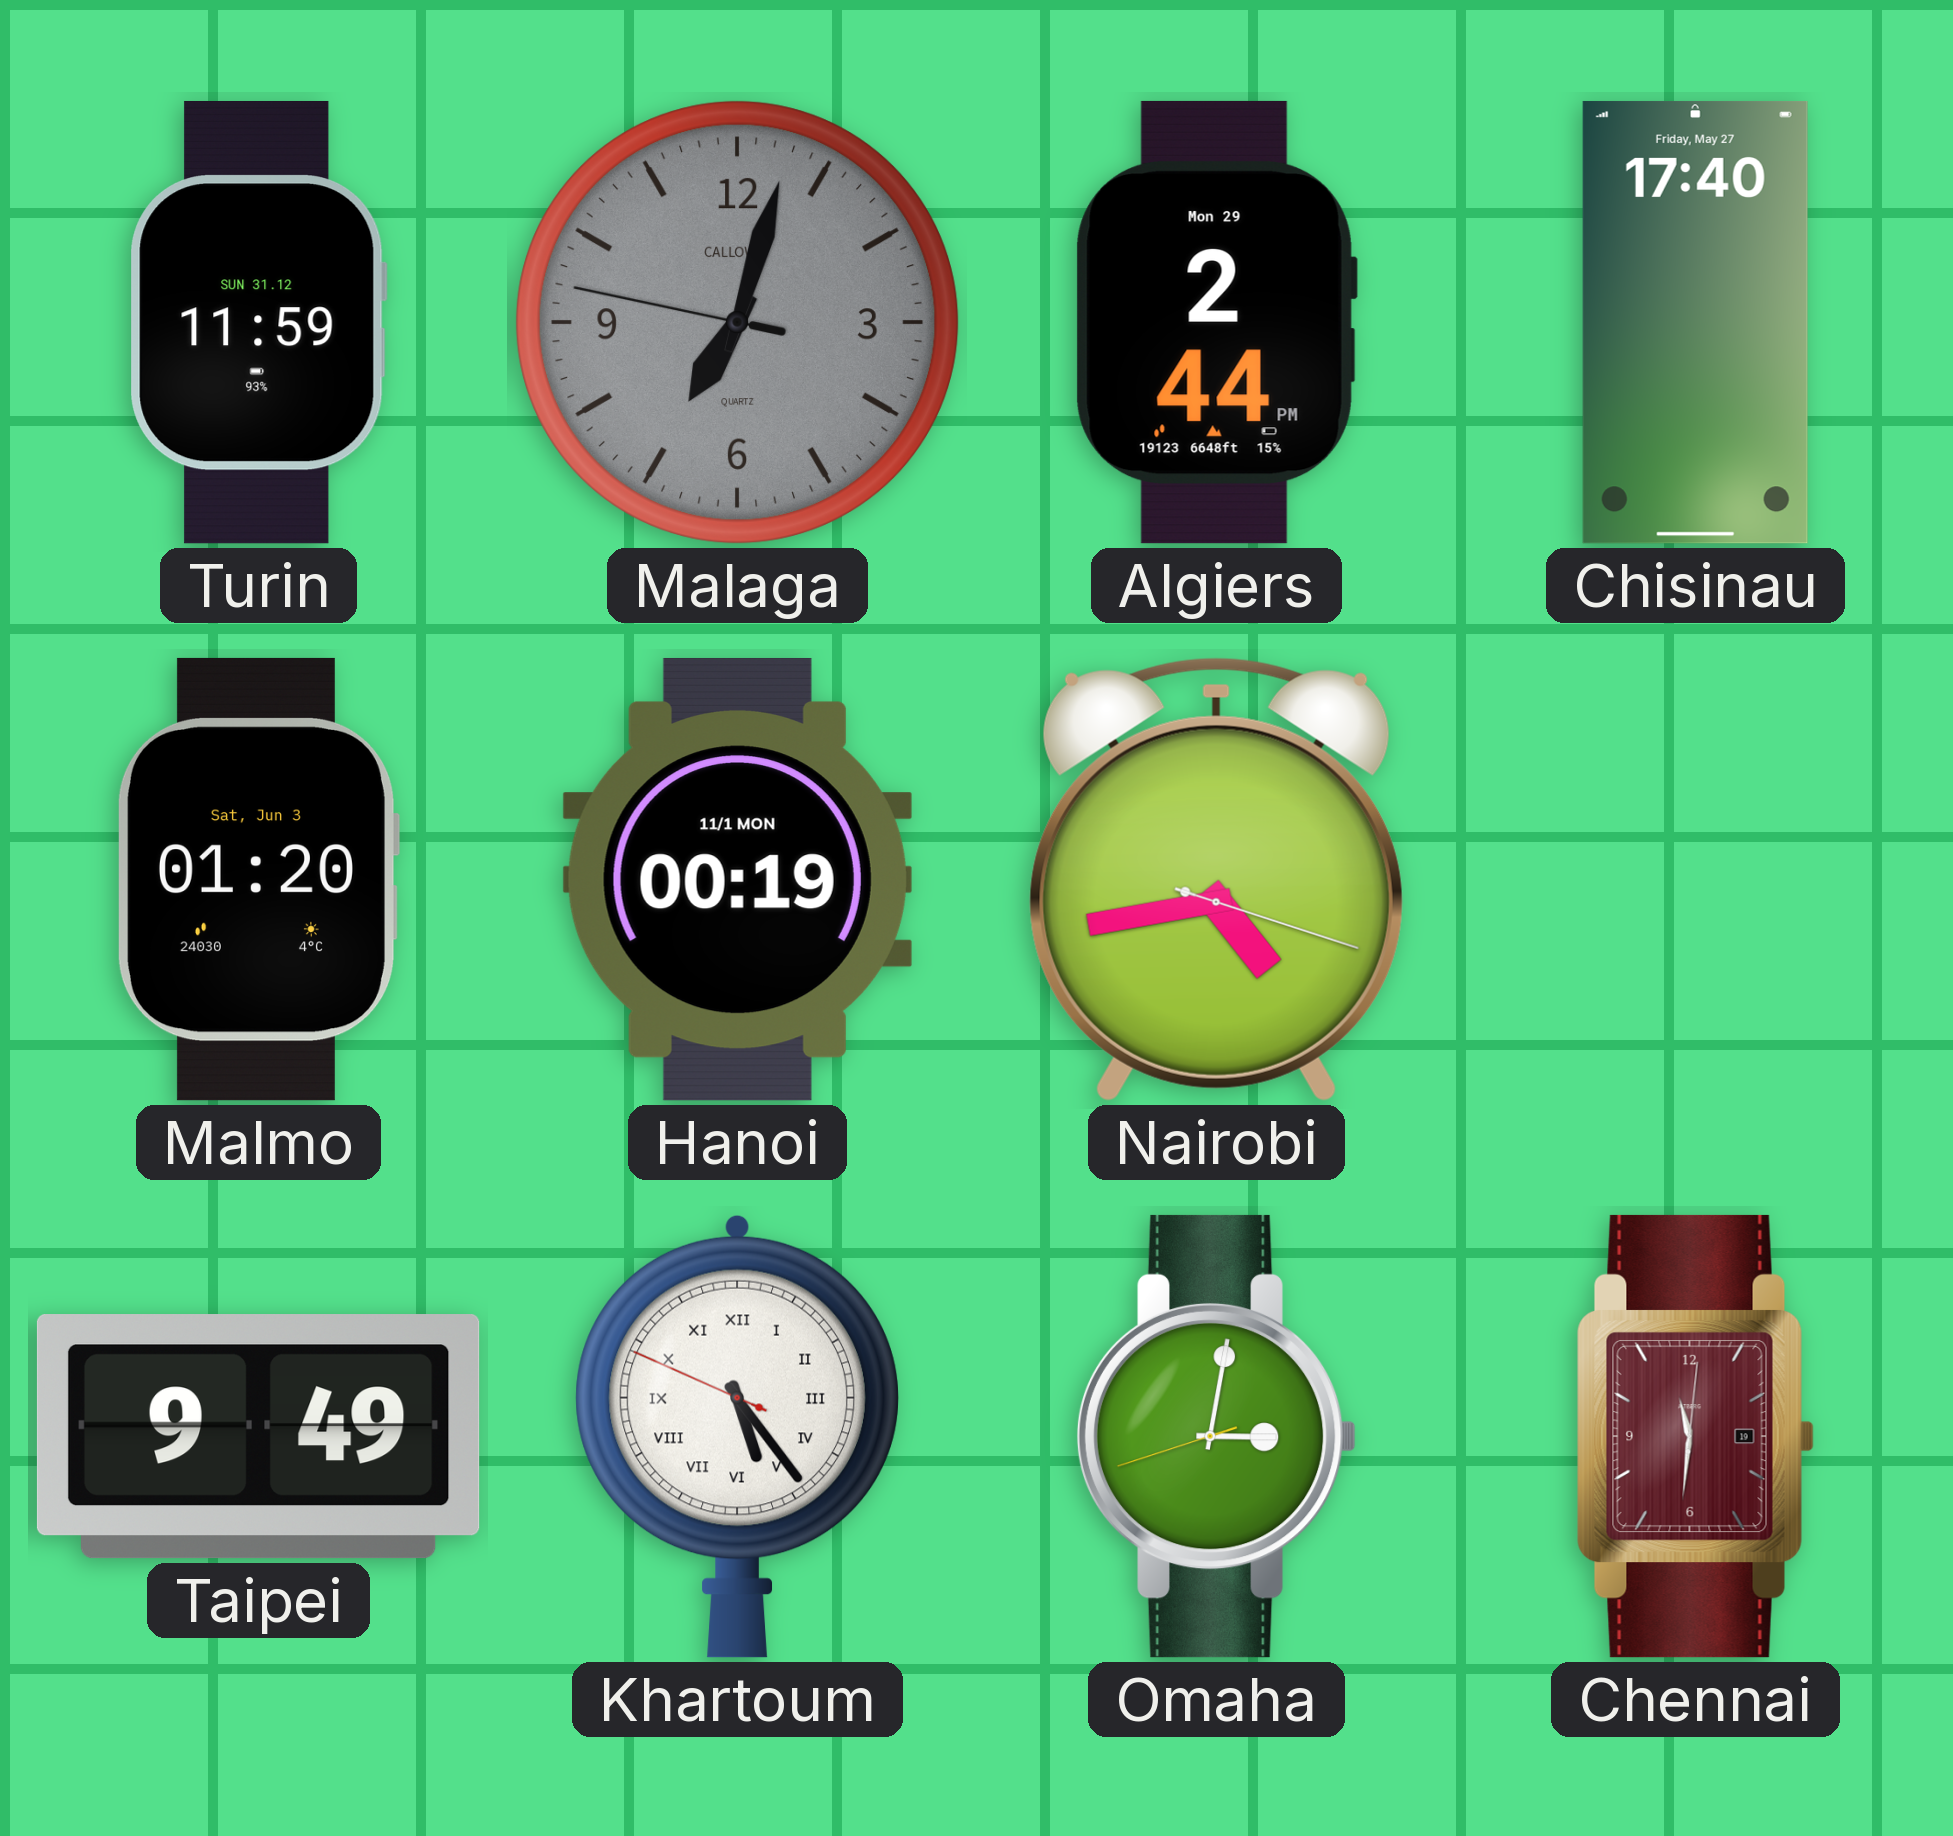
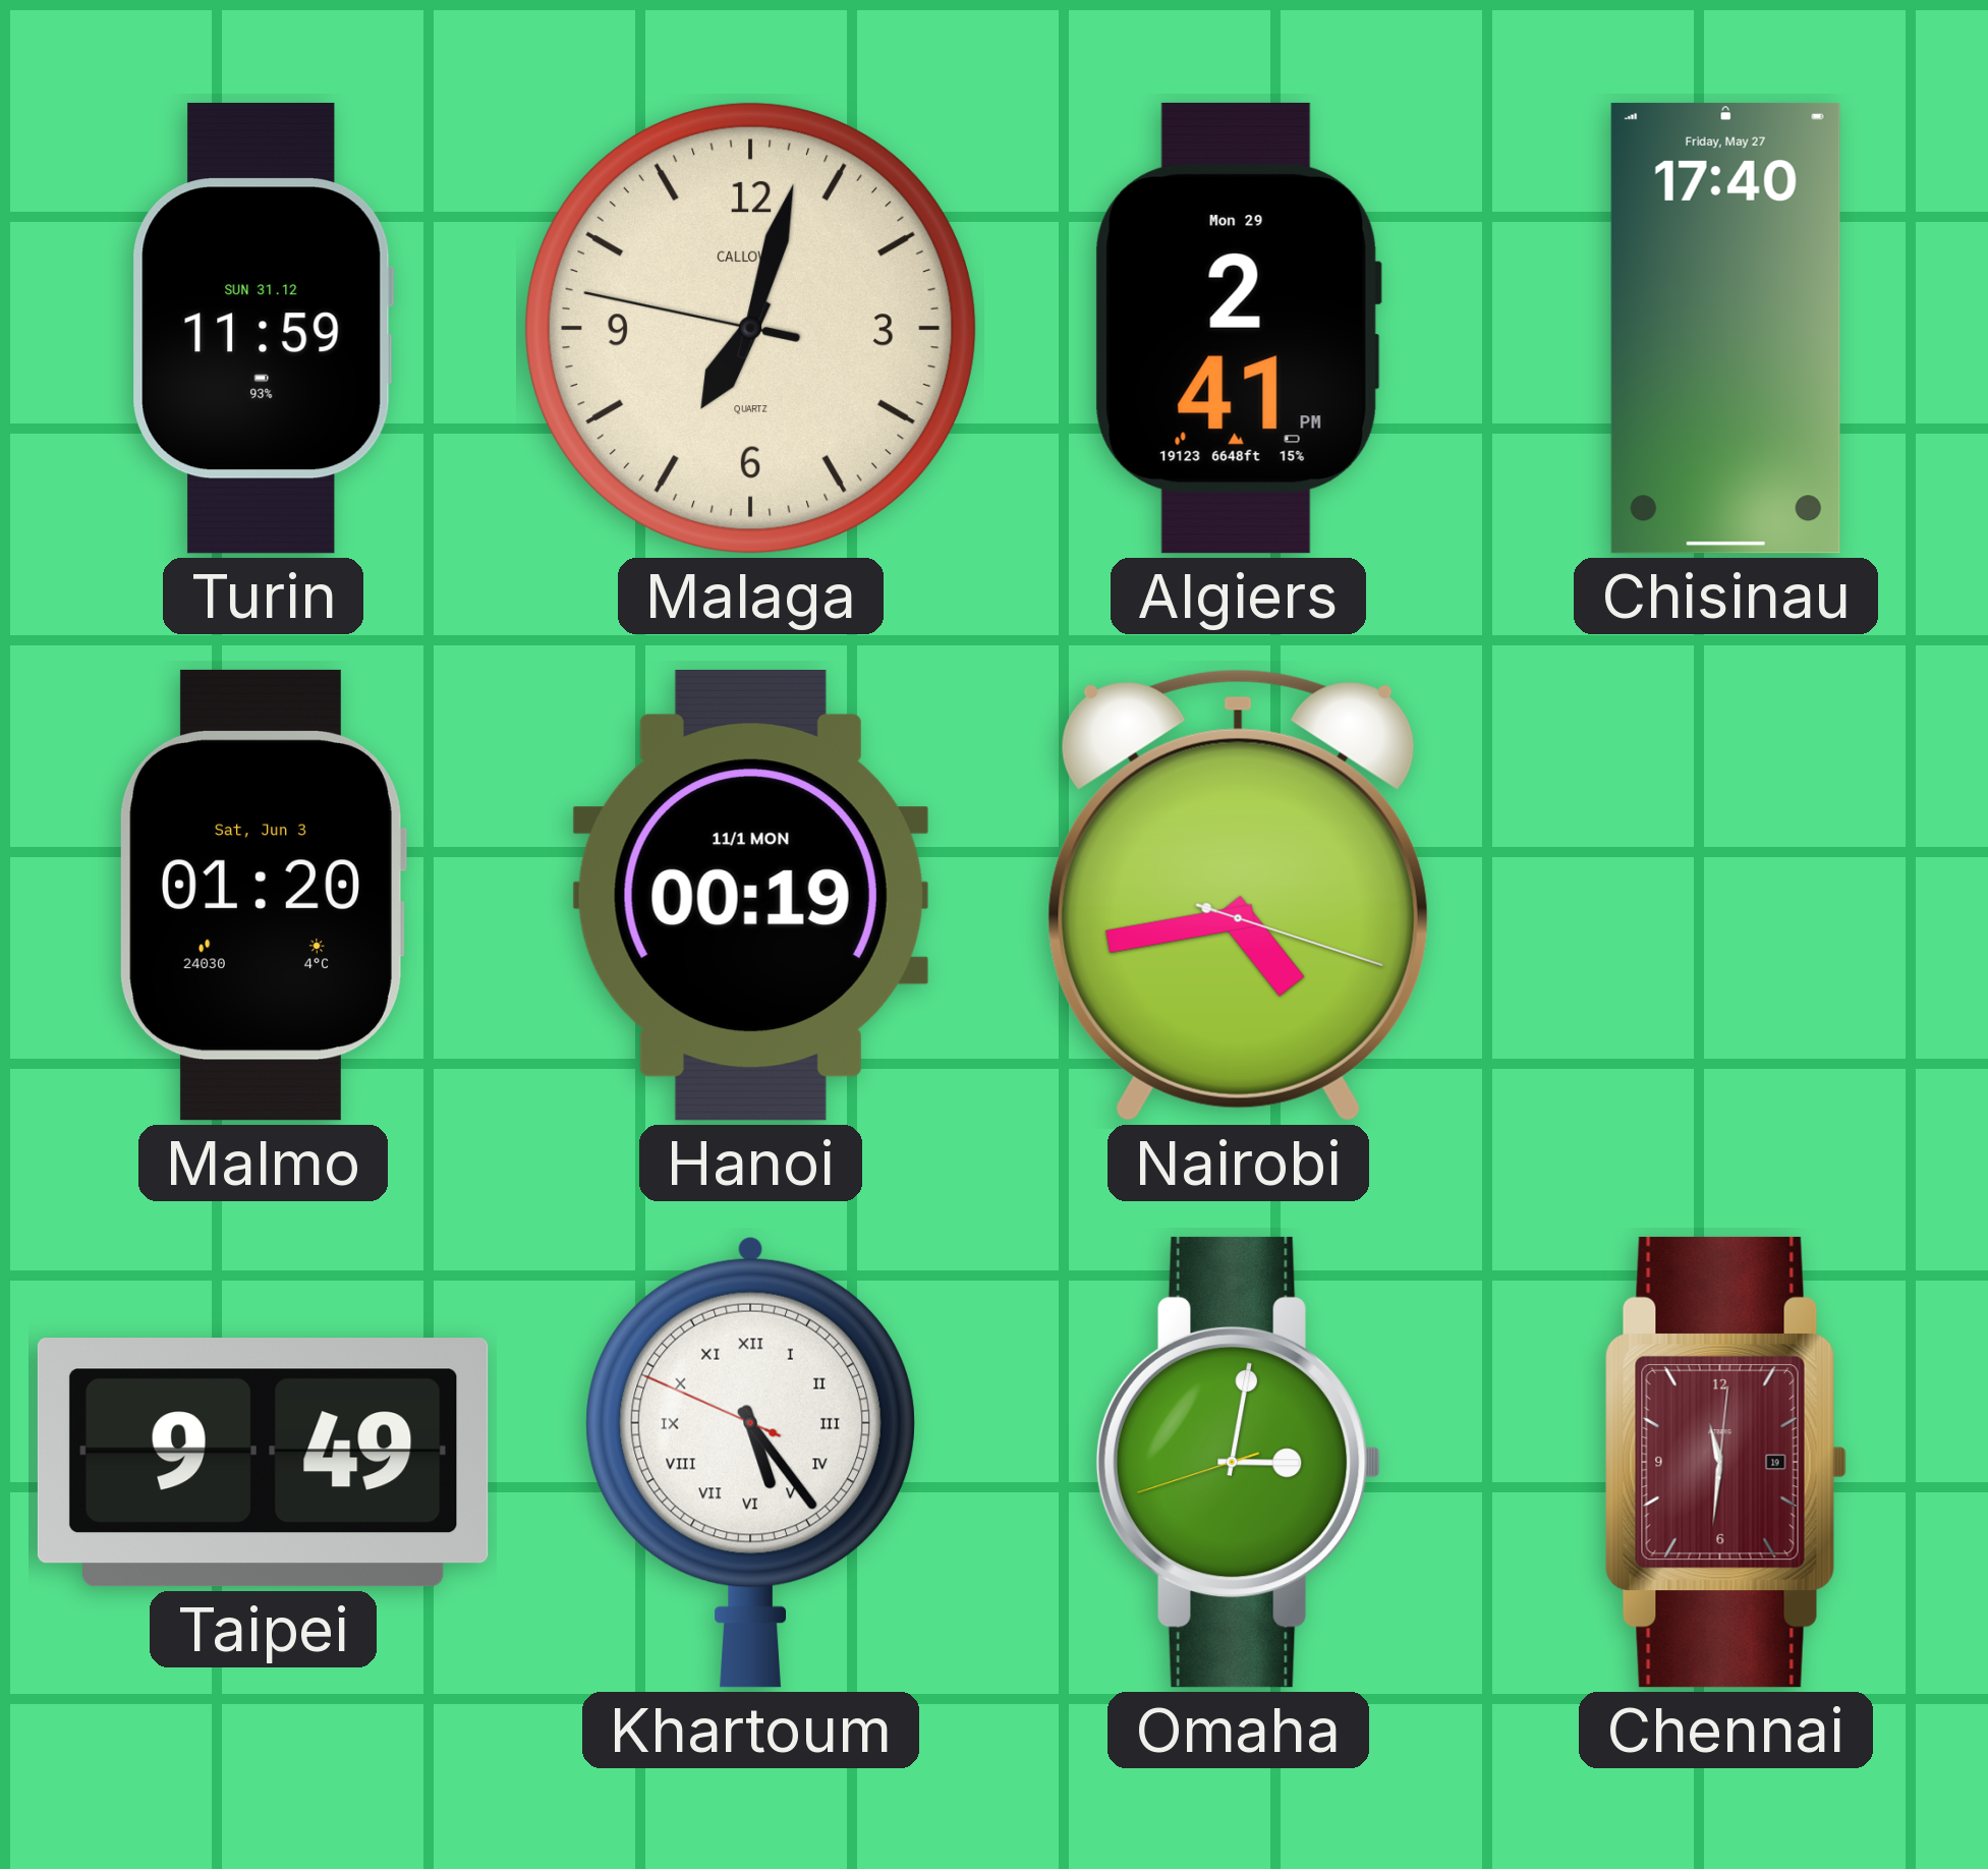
Malaga dial: grey -> cream (750, 328)
Algiers: 2:44 -> 2:41 (1238, 328)
